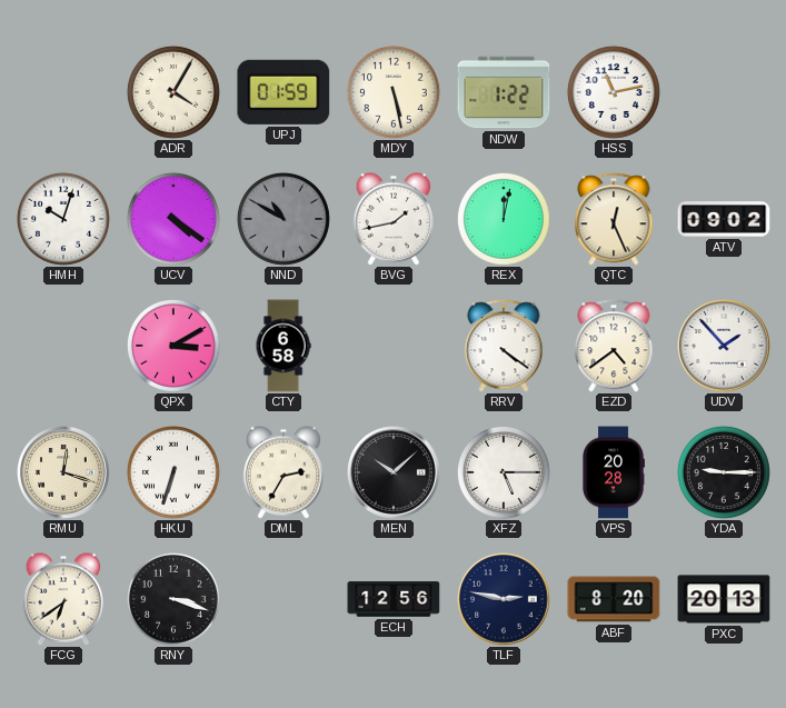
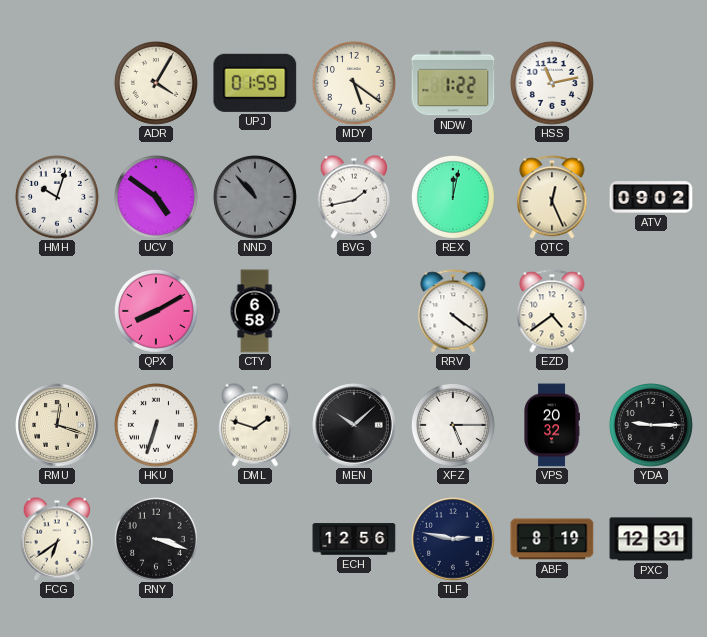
MDY: 5:28 -> 5:21 (354, 83)
UCV: 4:21 -> 4:51 (156, 197)
NND: 10:50 -> 10:53 (255, 197)
QPX: 3:10 -> 8:10 (156, 311)
UDV: 1:53 -> none (724, 346)
DML: 2:35 -> 1:48 (254, 425)
VPS: 20:28 -> 20:32 (552, 425)
ABF: 8:20 -> 8:19 (552, 539)
PXC: 20:13 -> 12:31 (651, 539)
